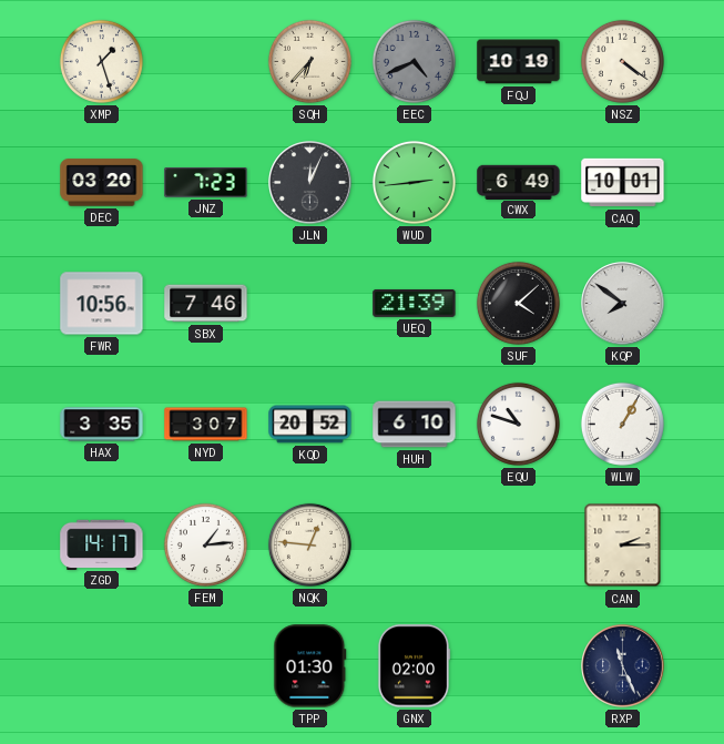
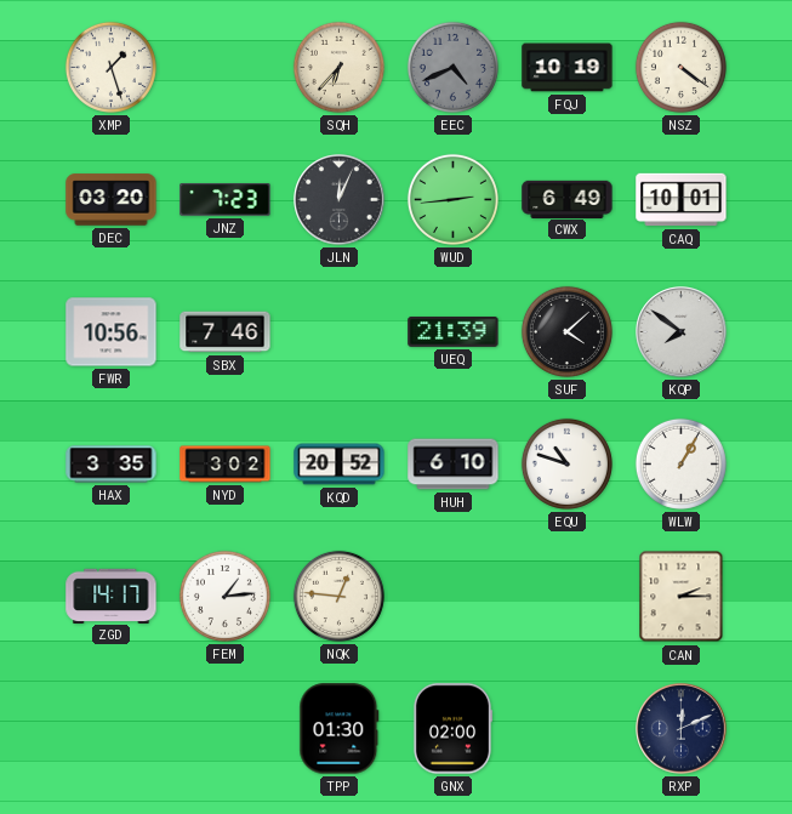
NYD: 3:07 -> 3:02 (226, 465)
RXP: 11:26 -> 12:11 (682, 729)
